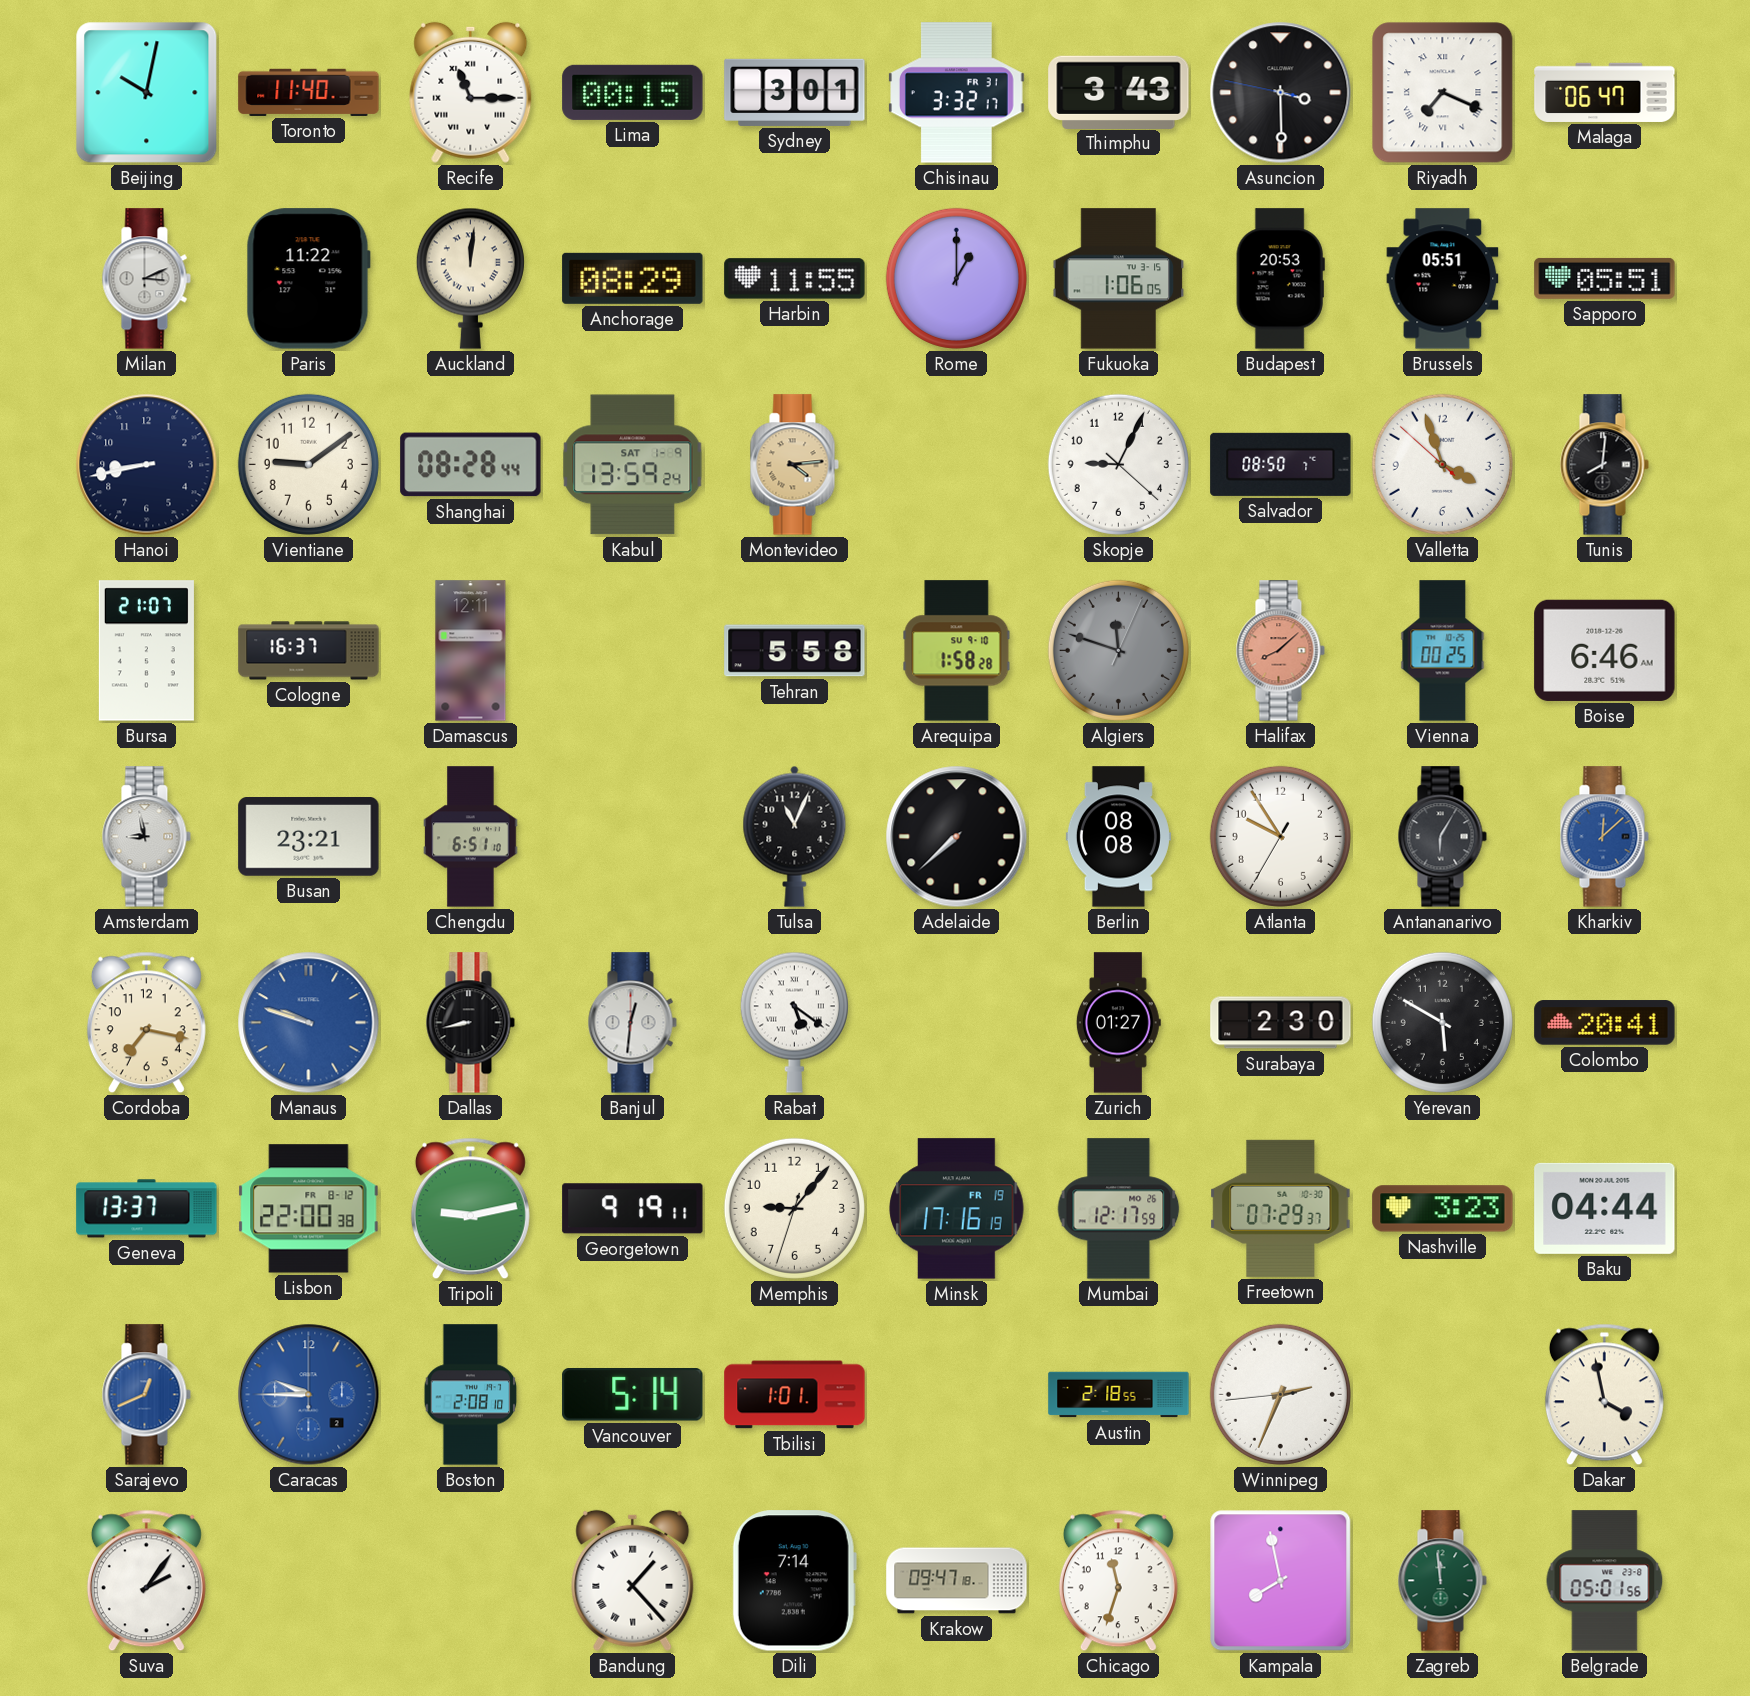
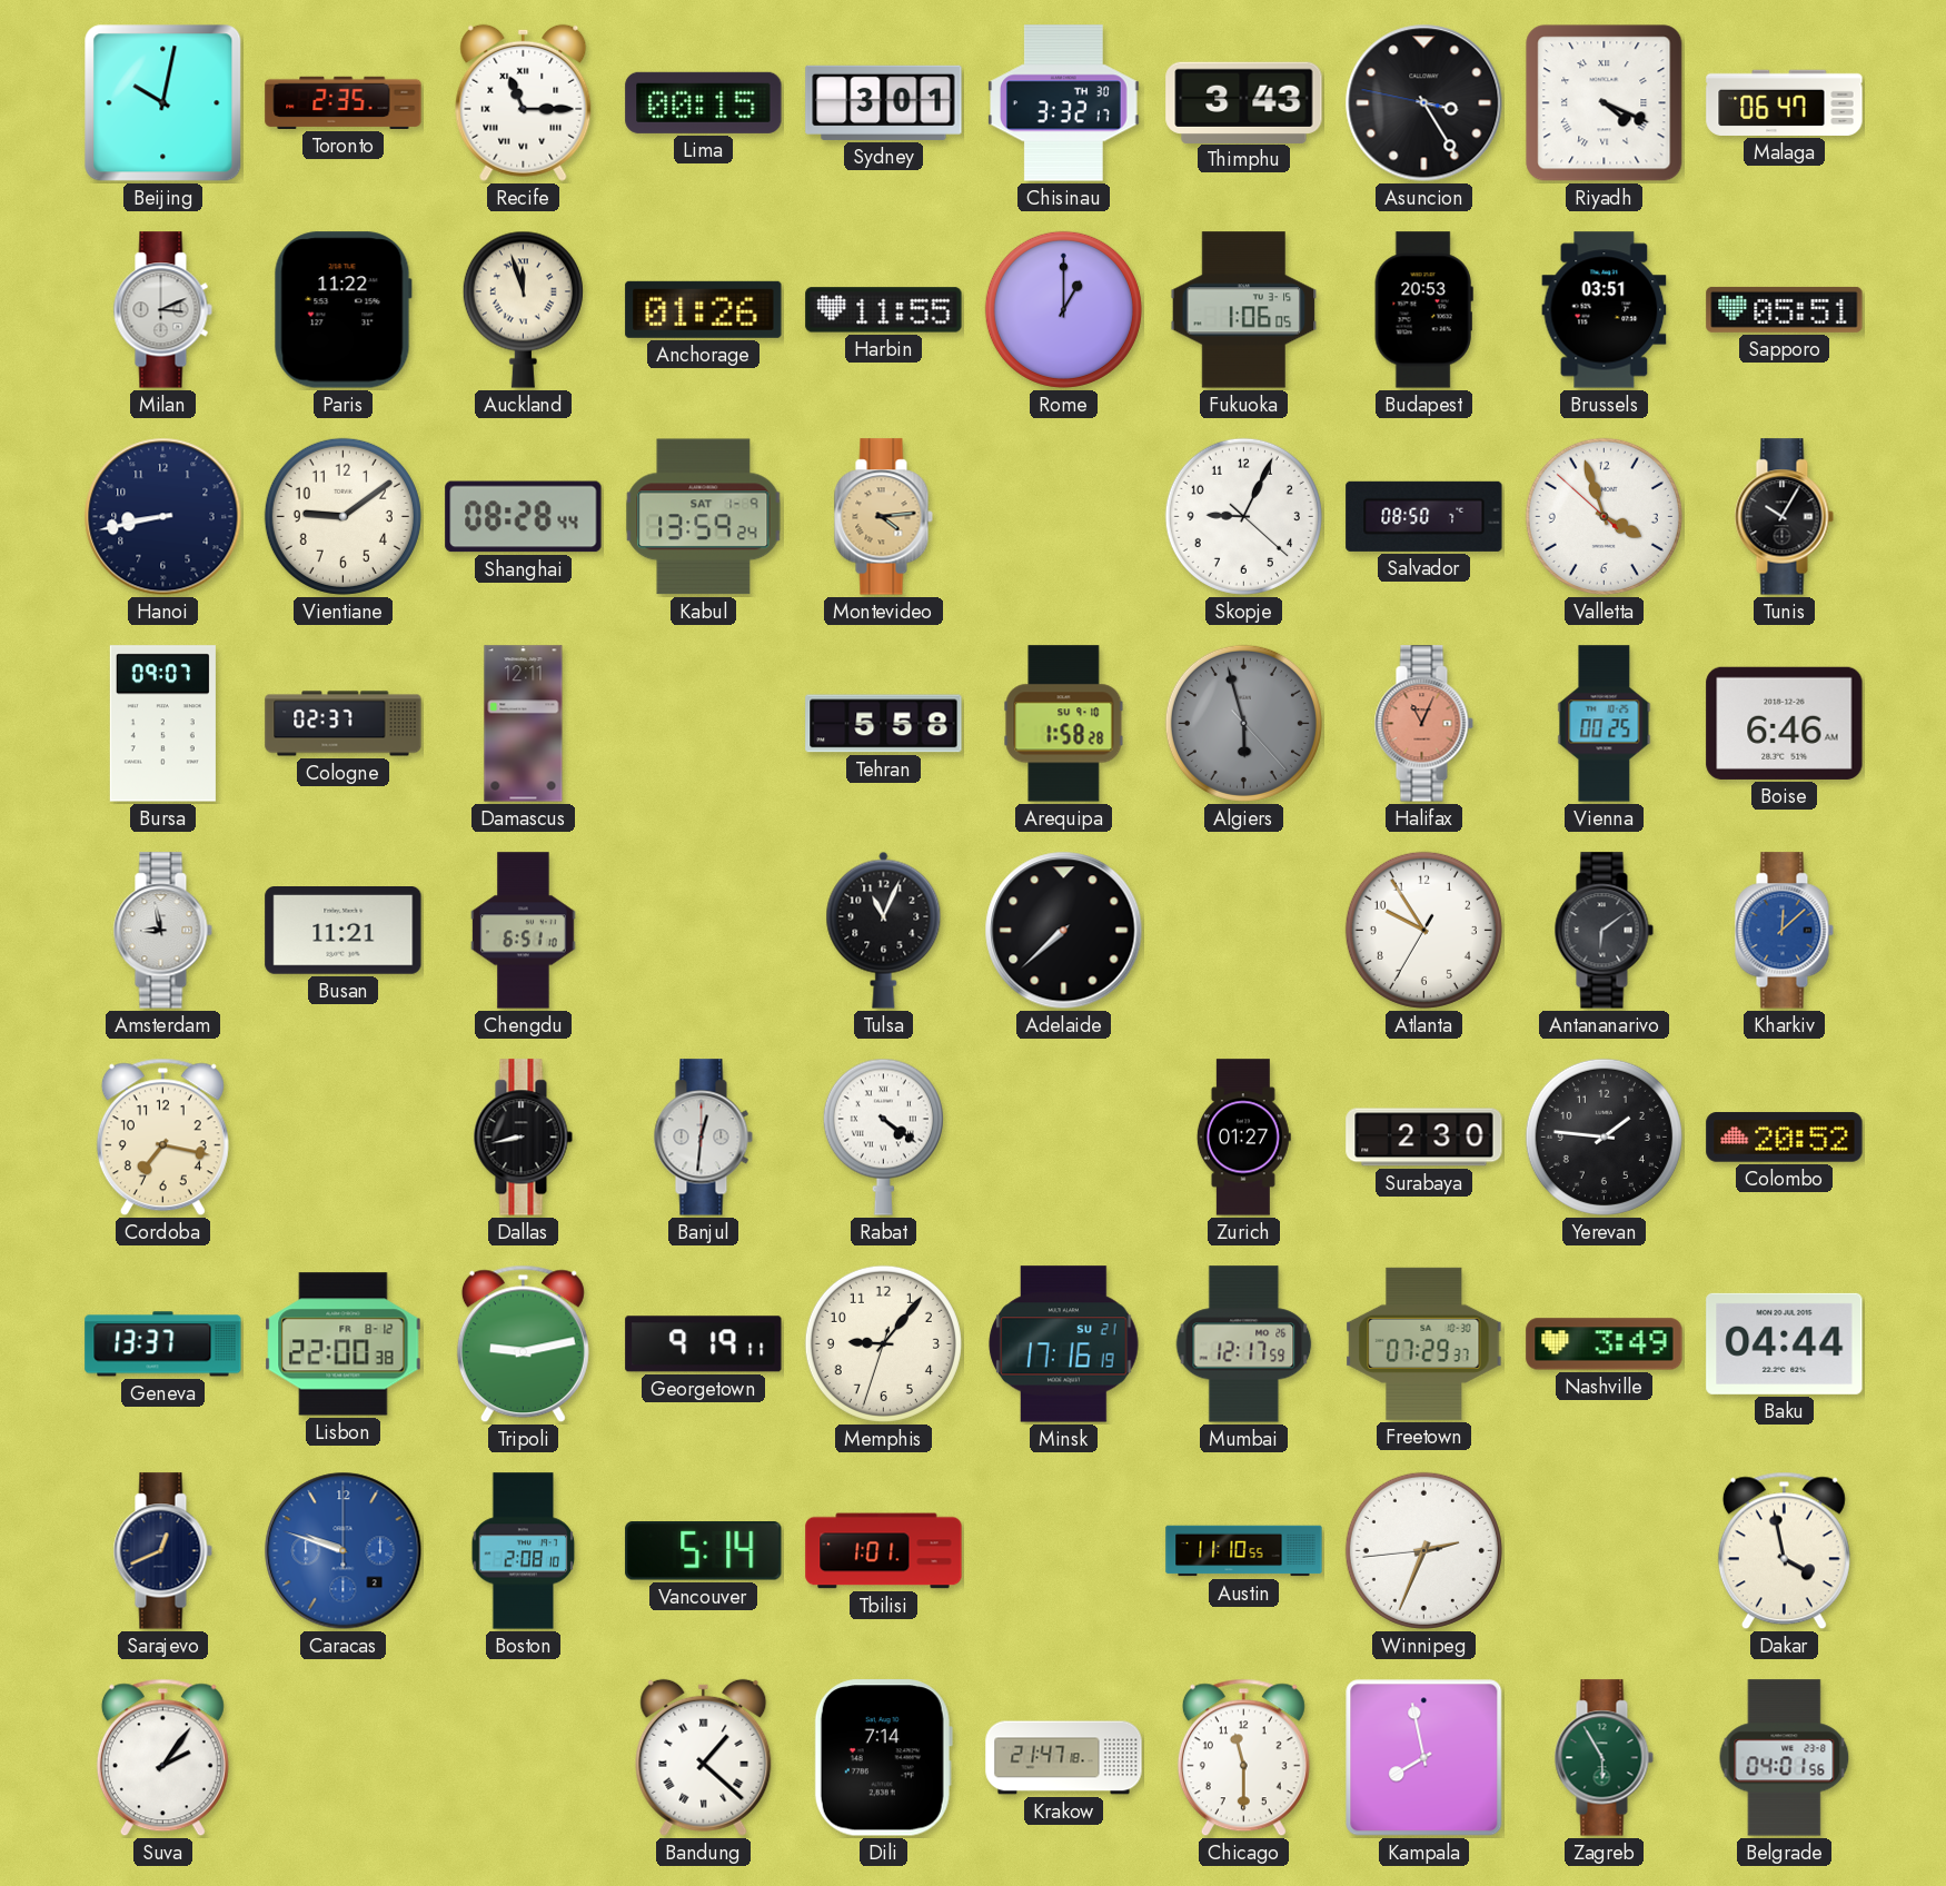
Toronto: 11:40 -> 2:35 (344, 102)
Chisinau date: FR 31 -> TH 30 (1064, 103)
Asuncion: 3:29 -> 3:24 (1424, 103)
Riyadh: 7:19 -> 4:19 (1605, 103)
Auckland: 12:01 -> 11:57 (523, 309)
Anchorage: 08:29 -> 01:26 (704, 309)
Brussels: 05:51 -> 03:51 (1605, 310)
Tunis: 8:01 -> 10:05 (1784, 517)
Bursa: 21:07 -> 09:07 (162, 724)
Cologne: 16:37 -> 02:37 (344, 724)
Algiers: 11:48 -> 5:57 (1243, 723)
Halifax: 8:08 -> 11:04 (1423, 724)
Busan: 23:21 -> 11:21 (344, 931)
Berlin: 08:08 -> none (1118, 837)
Antananarivo: 6:05 -> 6:09 (1604, 931)
Manaus: 9:48 -> none (309, 1023)
Rabat: 5:21 -> 4:21 (883, 1136)
Yerevan: 5:50 -> 1:46 (1604, 1136)
Colombo: 20:41 -> 20:52 (1785, 1138)
Minsk date: FR 19 -> SU 21 (1064, 1344)
Nashville: 3:23 -> 3:49 (1605, 1344)
Sarajevo dial: blue -> navy (162, 1551)
Caracas: 9:45 -> 9:48 (344, 1551)
Austin: 2:18 -> 11:10 (1244, 1551)
Bandung: 1:23 -> 1:22 (704, 1757)
Krakow: 09:47 -> 21:47 (1064, 1758)
Chicago: 11:33 -> 11:30 (1243, 1758)
Zagreb: 11:59 -> 5:55 (1604, 1758)
Belgrade: 05:01 -> 04:01 (1785, 1758)
